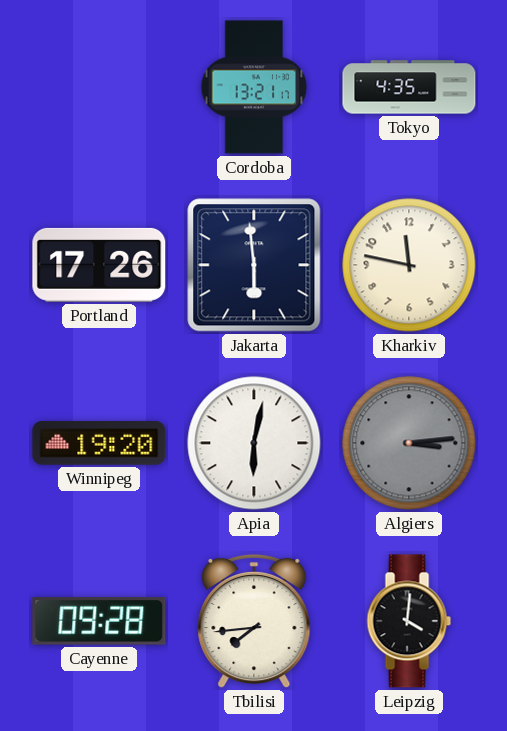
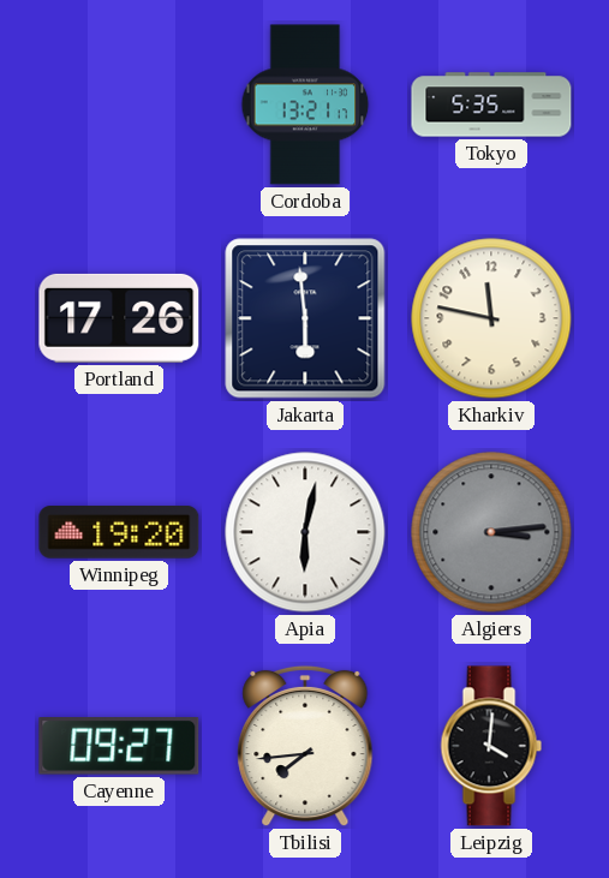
Tokyo: 4:35 -> 5:35 (491, 104)
Cayenne: 09:28 -> 09:27 (119, 747)
